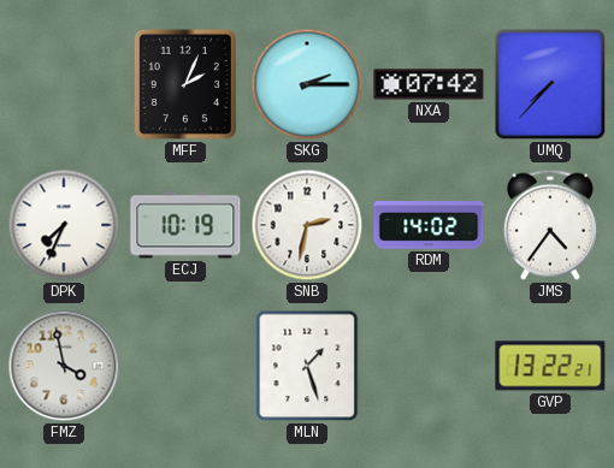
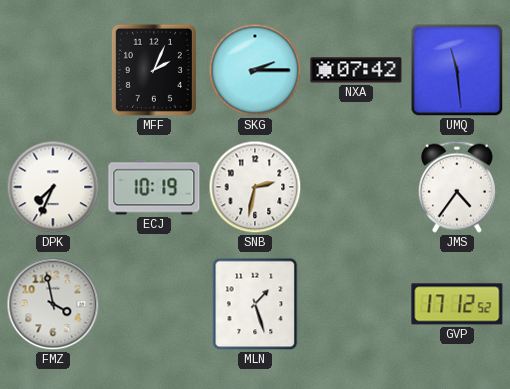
UMQ: 7:37 -> 11:29 (457, 70)
RDM: 14:02 -> none (429, 225)
GVP: 13:22 -> 17:12 (457, 304)
